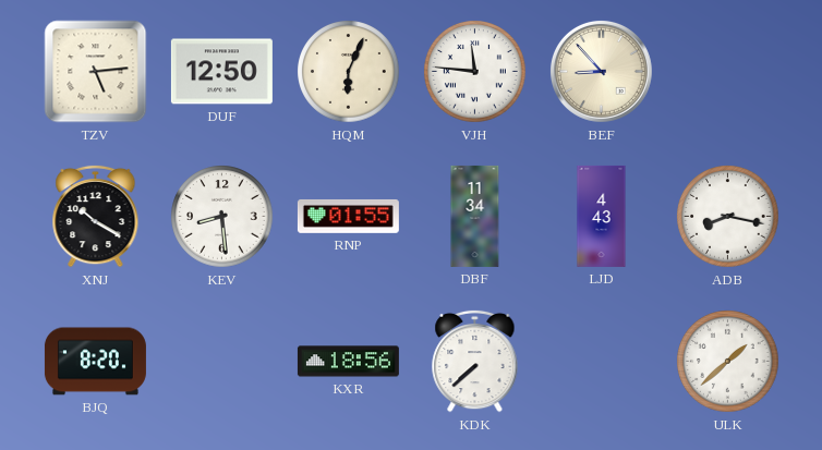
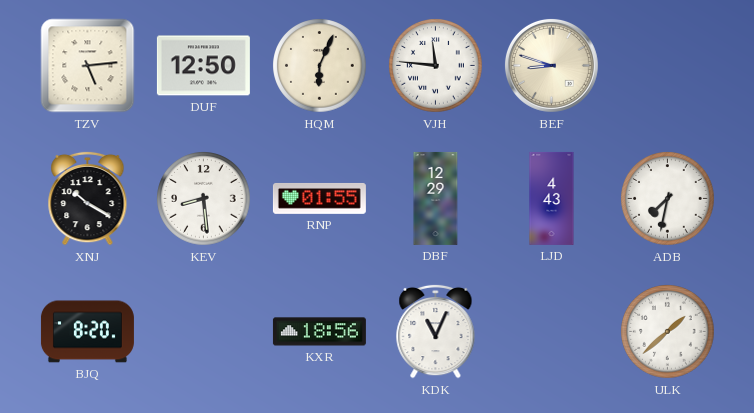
BEF: 8:53 -> 8:48 (551, 65)
DBF: 11:34 -> 12:29 (436, 198)
ADB: 8:17 -> 7:32 (668, 199)
KDK: 7:38 -> 11:04 (436, 331)
